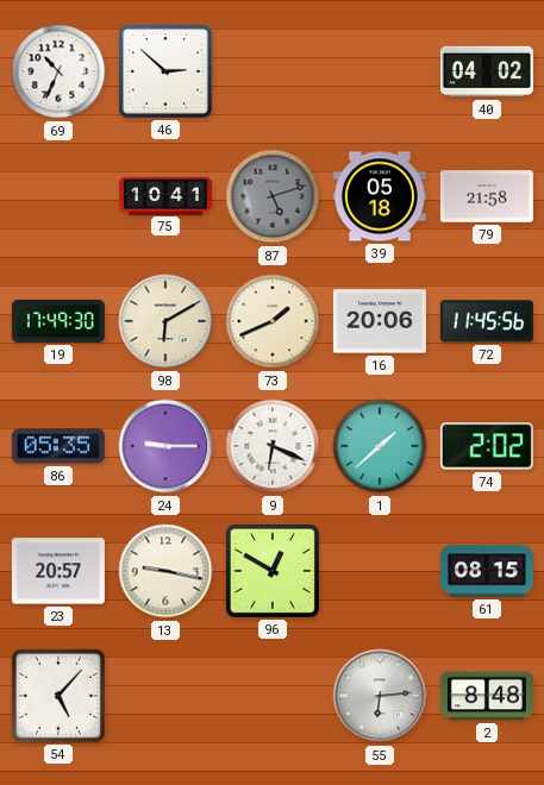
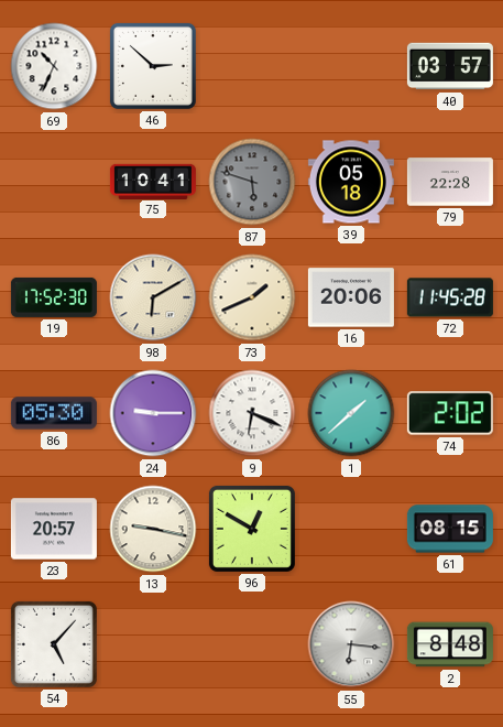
40: 04:02 -> 03:57 (450, 66)
87: 5:12 -> 5:48 (252, 182)
79: 21:58 -> 22:28 (450, 182)
19: 17:49 -> 17:52 (54, 297)
72: 11:45:56 -> 11:45:28 (450, 297)
86: 05:35 -> 05:30 (54, 413)
55: 6:14 -> 6:16 (351, 644)
